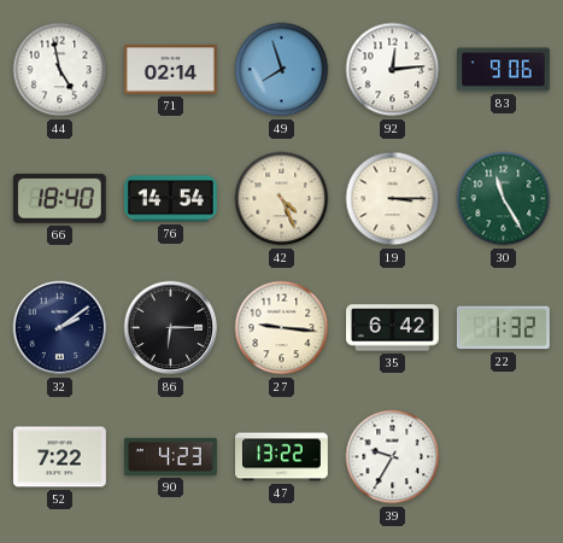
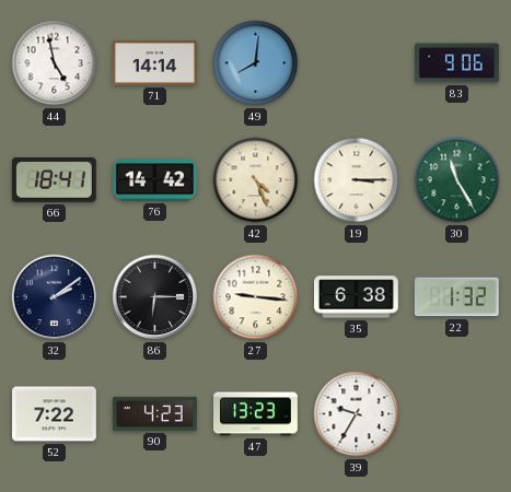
71: 02:14 -> 14:14 (155, 63)
49: 7:57 -> 8:01 (256, 63)
92: 12:14 -> none (393, 70)
66: 18:40 -> 18:41 (54, 179)
76: 14:54 -> 14:42 (155, 180)
35: 6:42 -> 6:38 (357, 297)
47: 13:22 -> 13:23 (256, 414)
